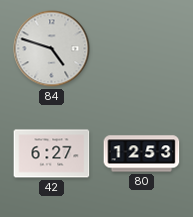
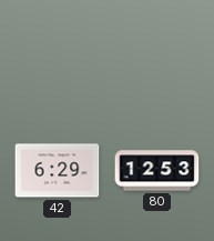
84: 4:48 -> none (52, 49)
42: 6:27 -> 6:29 (58, 171)
